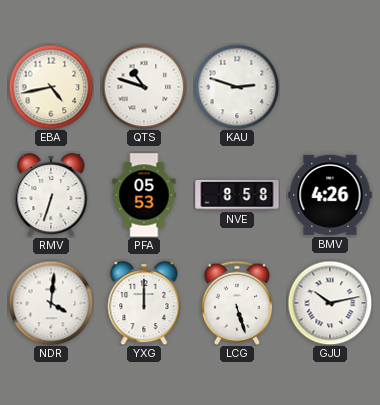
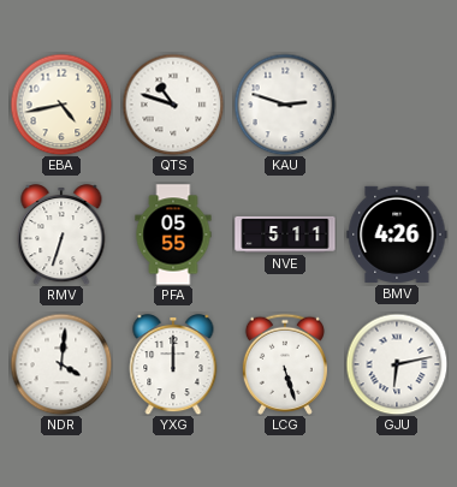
PFA: 05:53 -> 05:55 (173, 234)
NVE: 8:58 -> 5:11 (285, 234)
GJU: 10:13 -> 6:13 (397, 364)
